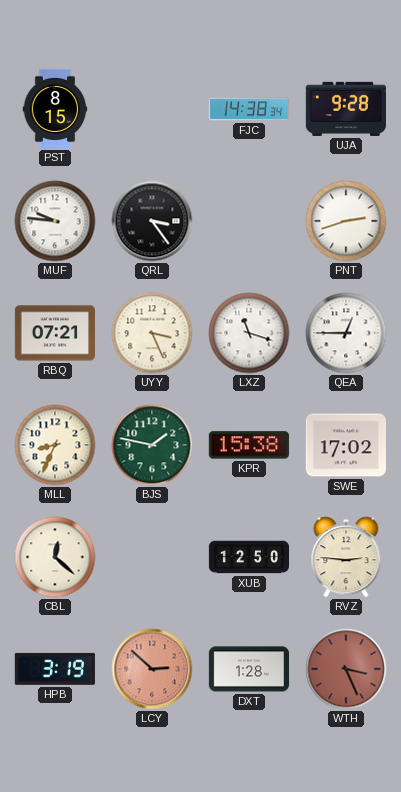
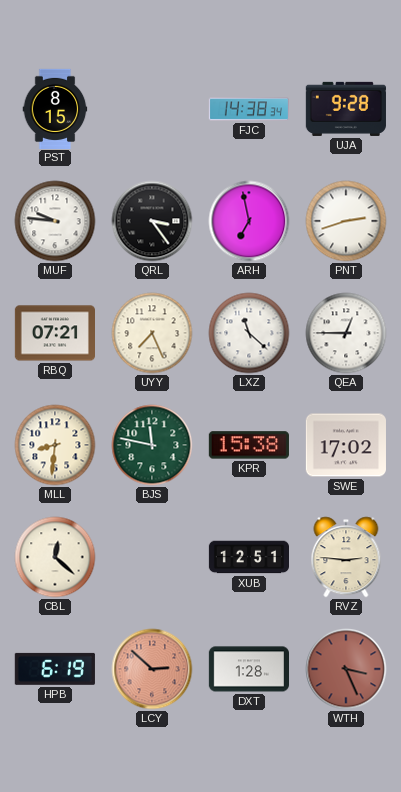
ARH: none -> 6:58 (249, 221)
UYY: 3:26 -> 7:26 (152, 333)
LXZ: 11:18 -> 11:22 (249, 333)
MLL: 8:34 -> 8:31 (55, 445)
BJS: 1:47 -> 11:47 (152, 445)
XUB: 12:50 -> 12:51 (248, 557)
HPB: 3:19 -> 6:19 (55, 669)
